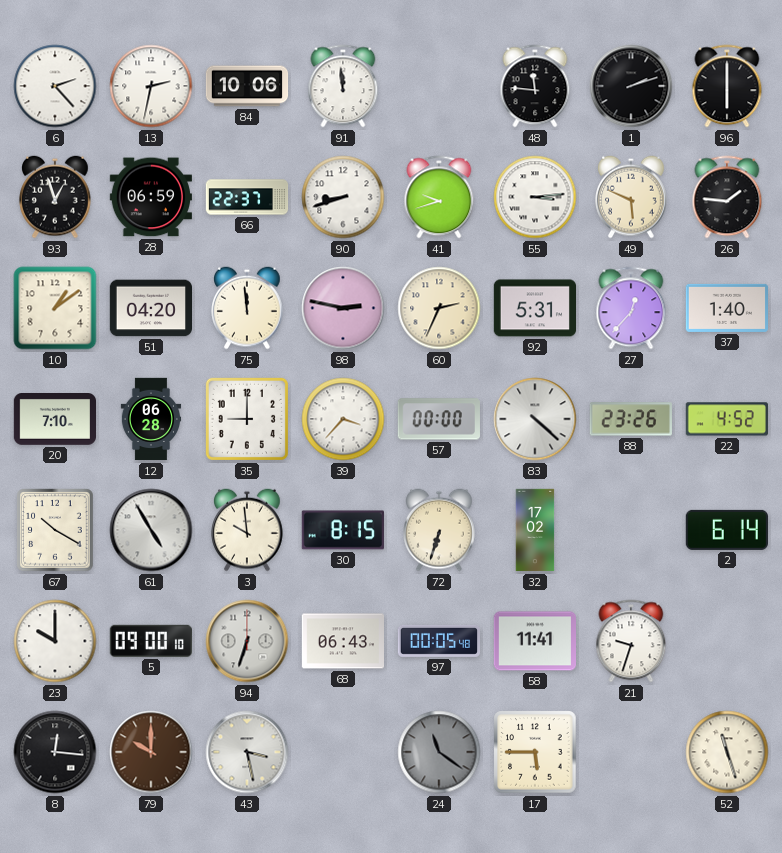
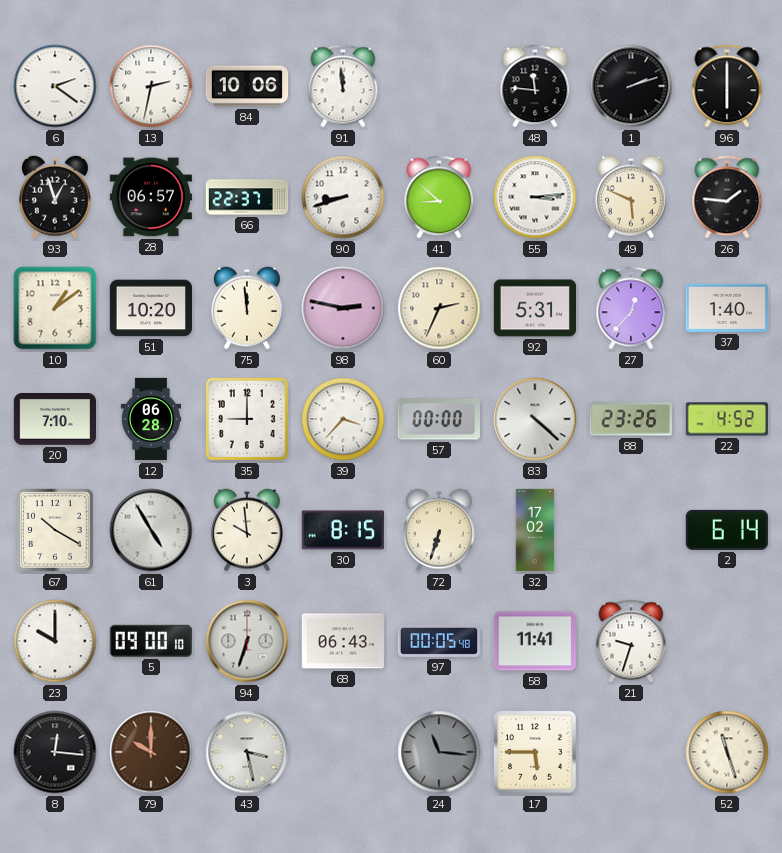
6: 2:23 -> 2:21 (55, 86)
28: 06:59 -> 06:57 (151, 197)
41: 9:42 -> 8:52 (439, 197)
51: 04:20 -> 10:20 (150, 308)
24: 11:21 -> 11:16 (439, 752)
